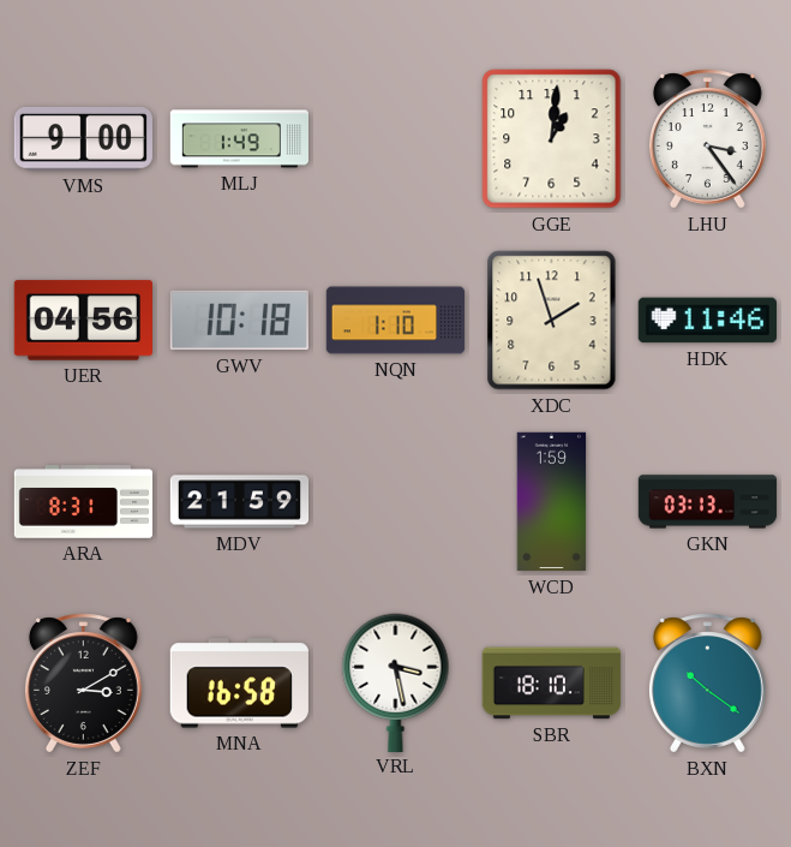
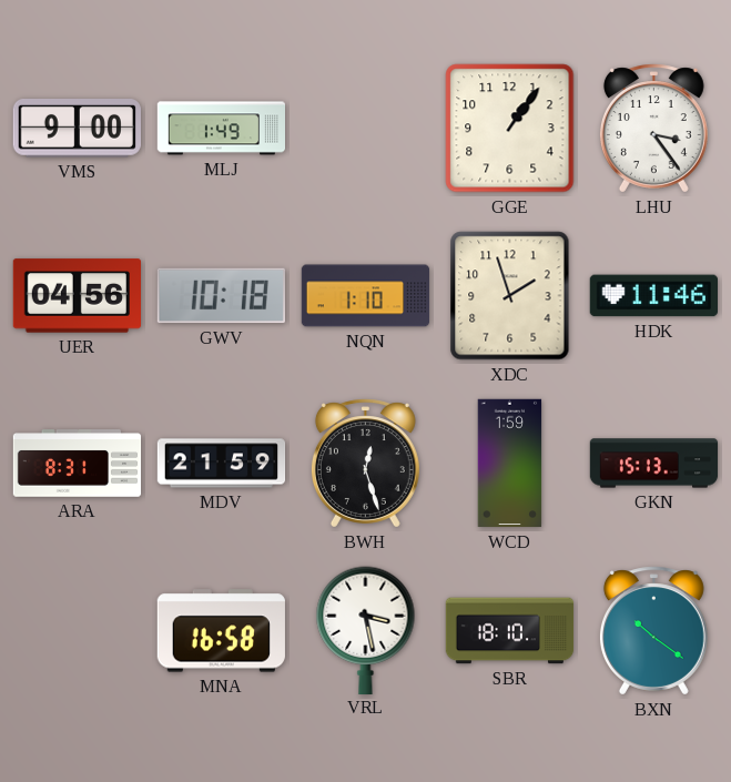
GGE: 1:01 -> 1:06 (510, 129)
BWH: none -> 12:27 (365, 464)
GKN: 03:13 -> 15:13 (654, 464)
ZEF: 3:10 -> none (83, 684)
